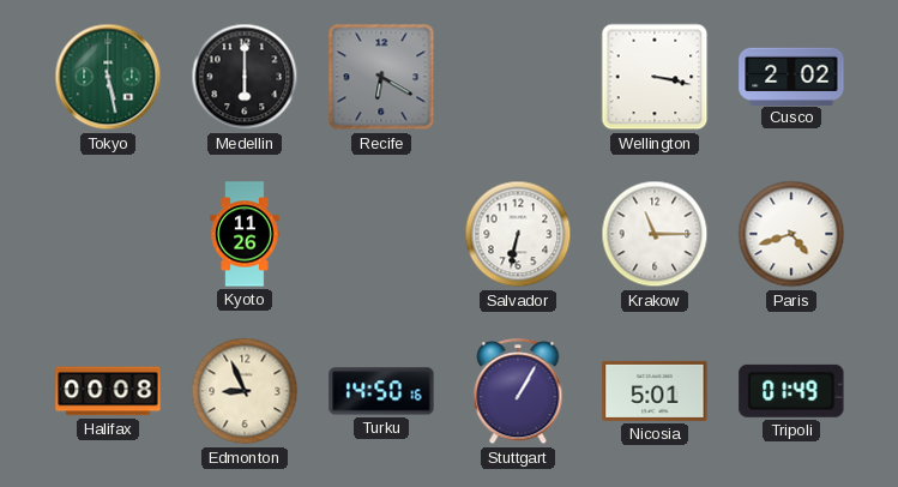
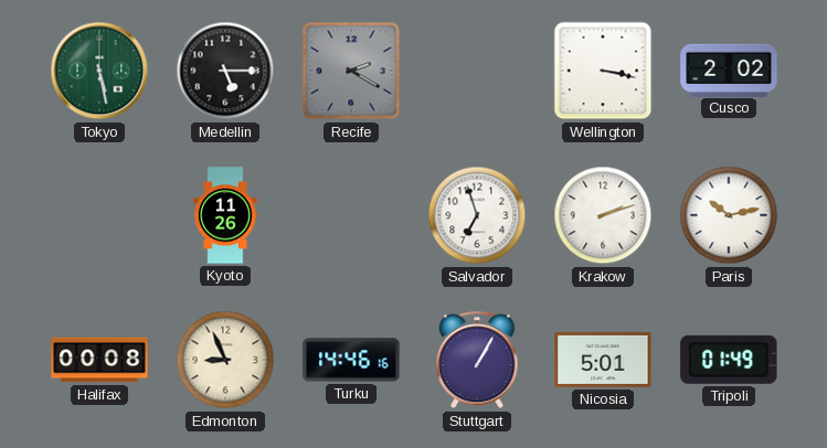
Medellin: 6:00 -> 5:15 (225, 71)
Recife: 6:20 -> 2:20 (351, 71)
Salvador: 6:32 -> 6:57 (477, 215)
Krakow: 11:15 -> 2:12 (603, 215)
Paris: 4:42 -> 10:13 (729, 215)
Turku: 14:50 -> 14:46 (351, 360)
